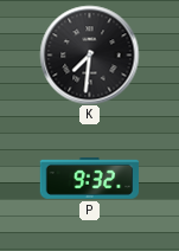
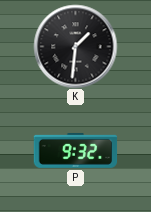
K: 7:31 -> 1:31 (75, 46)
